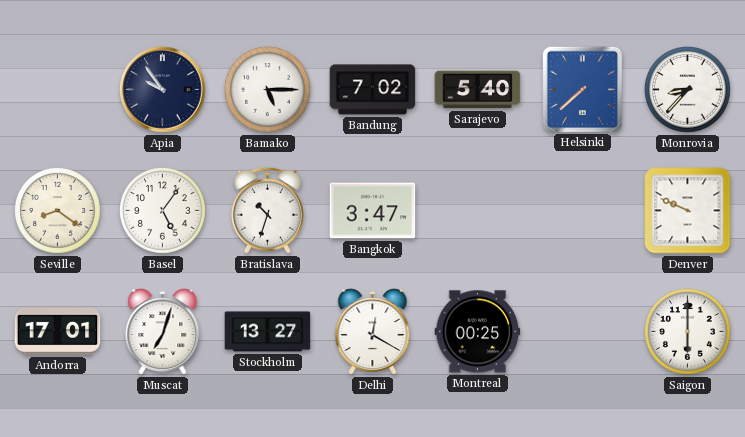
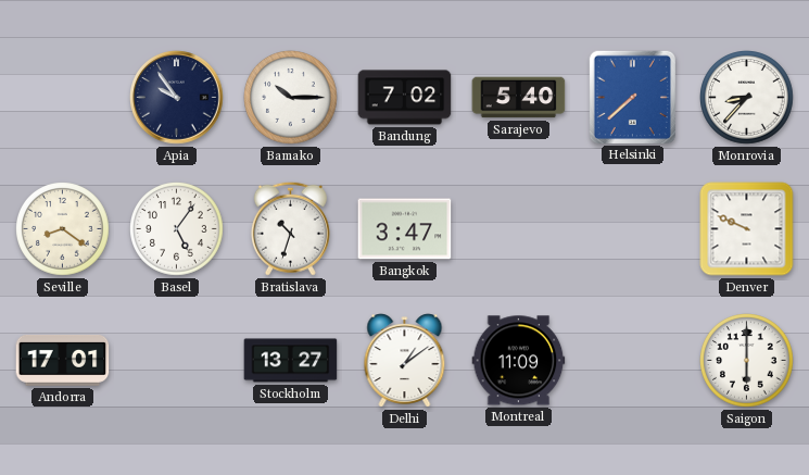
Bamako: 5:15 -> 10:15 (291, 98)
Muscat: 7:03 -> none (163, 332)
Delhi: 12:20 -> 1:09 (405, 361)
Montreal: 00:25 -> 11:09 (519, 361)
